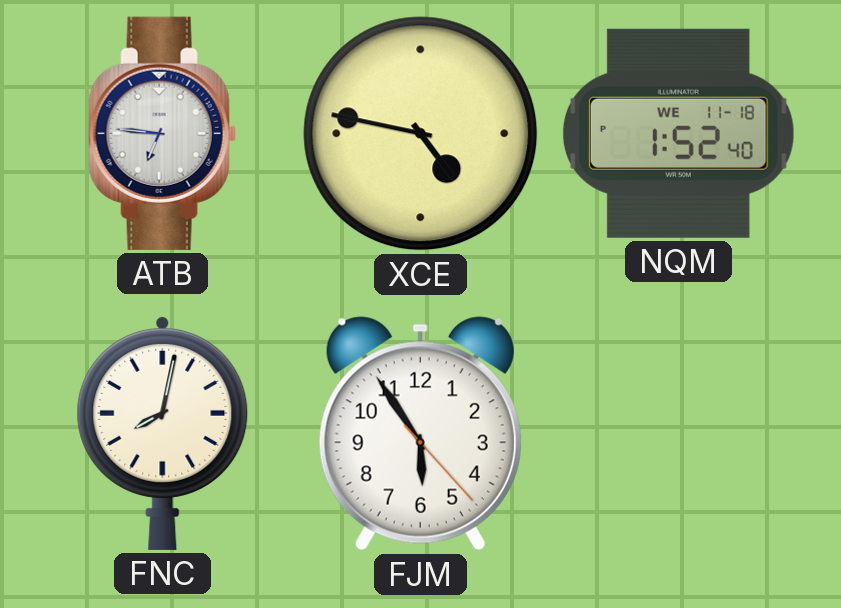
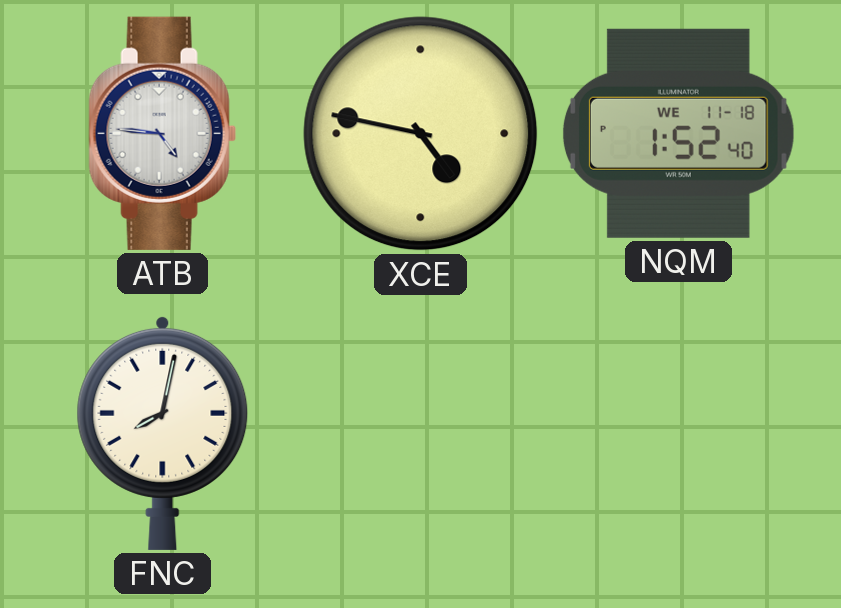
ATB: 6:46 -> 4:46 (162, 133)
FJM: 5:54 -> none (420, 434)
